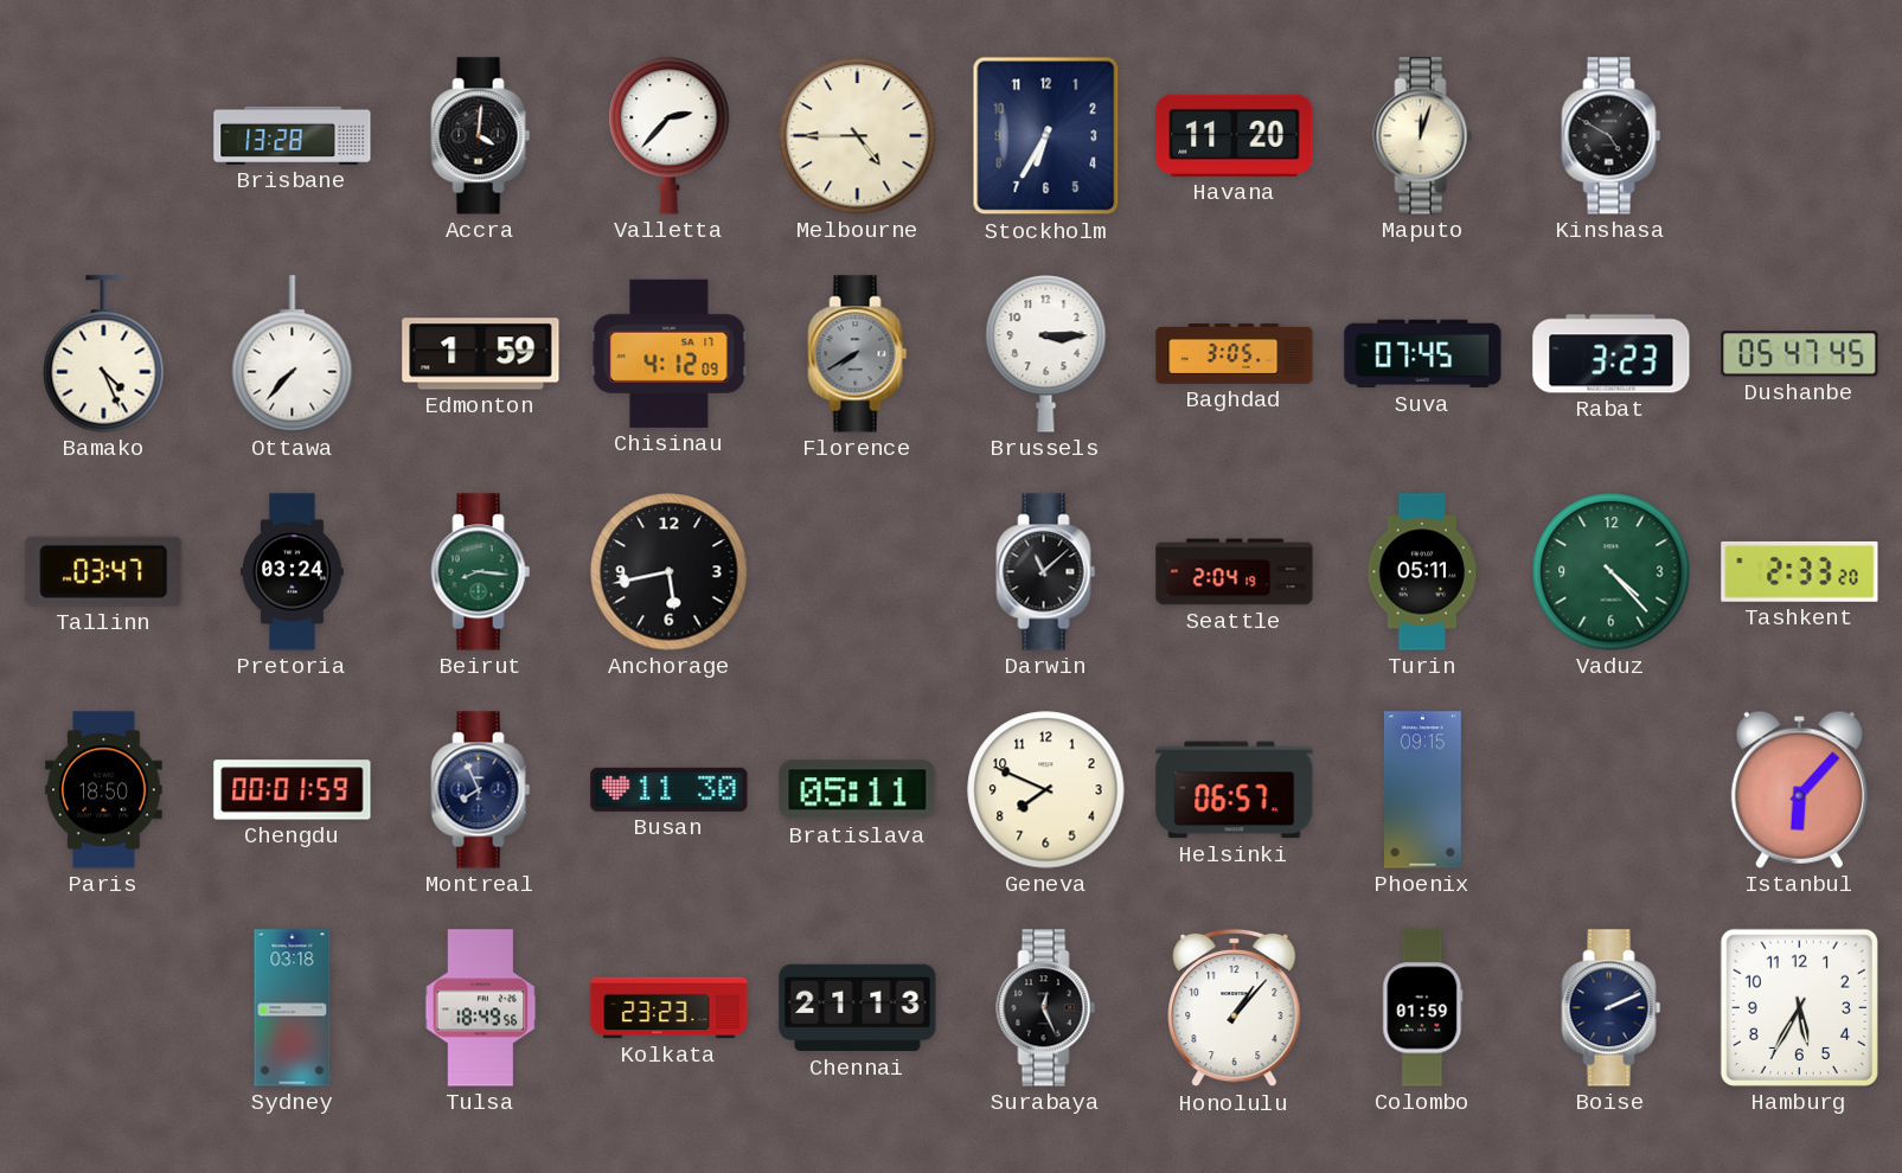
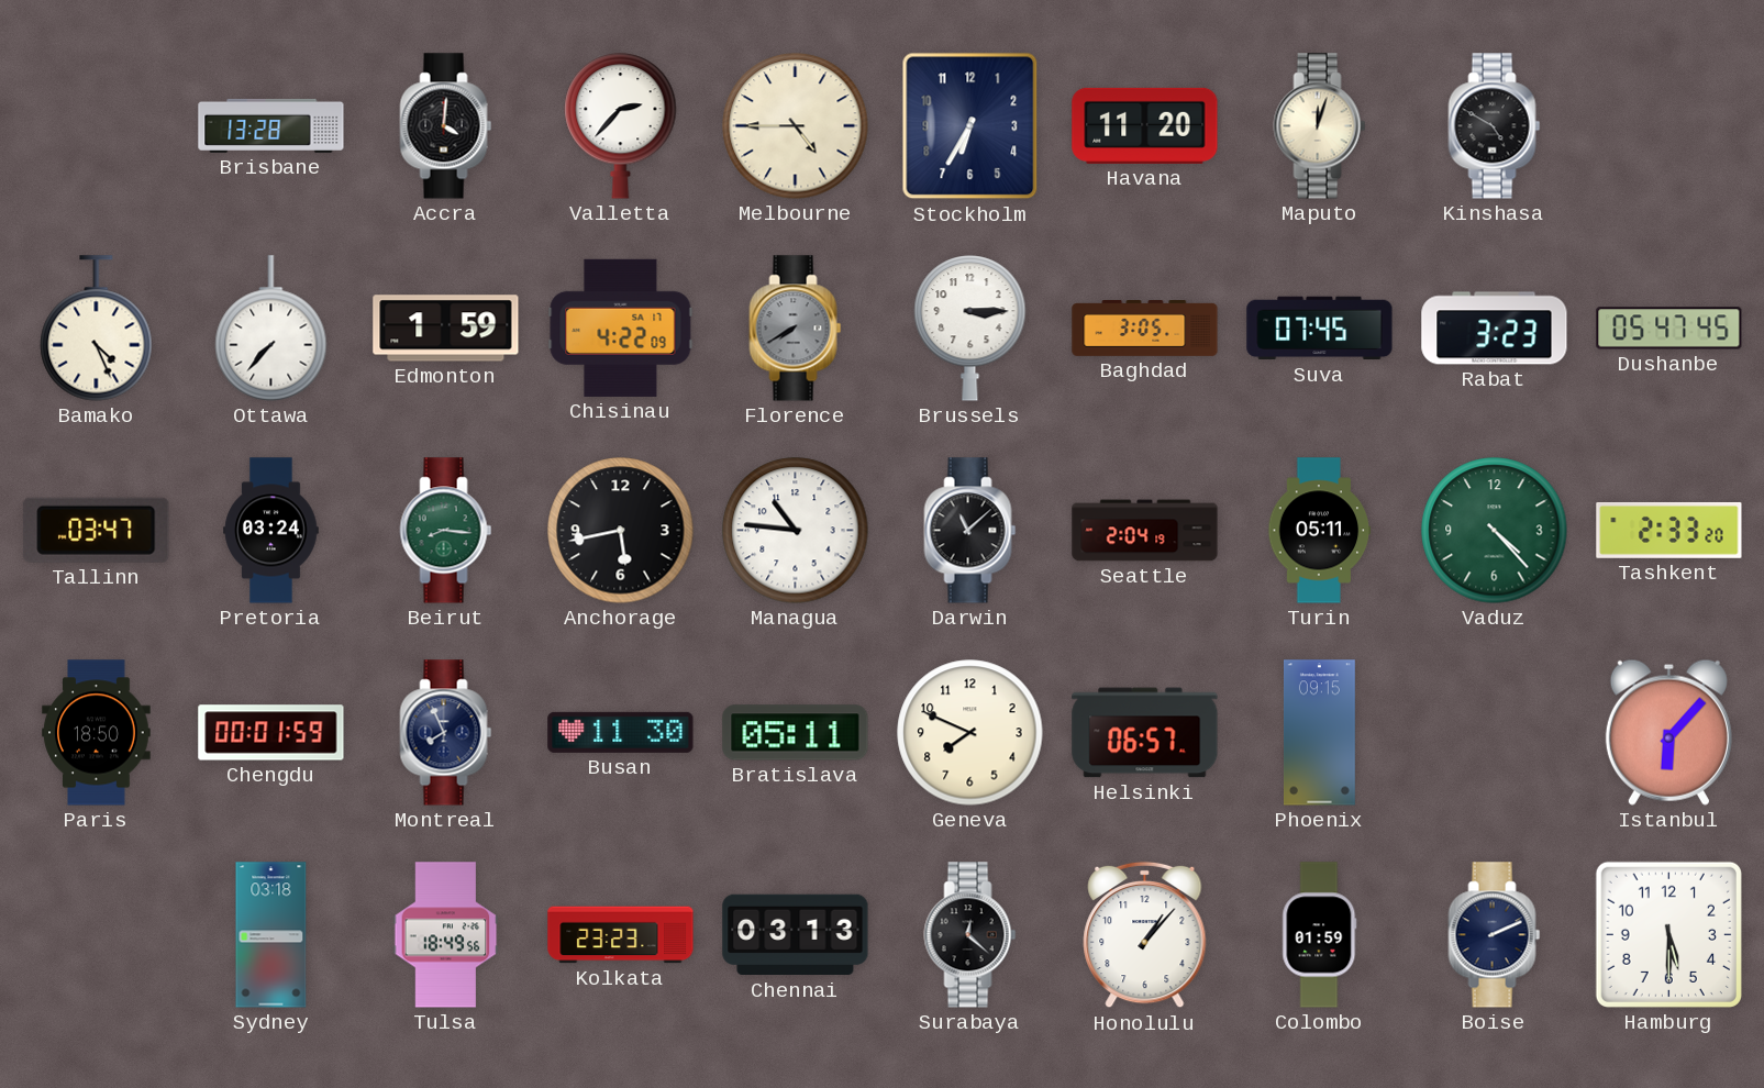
Chisinau: 4:12 -> 4:22 (621, 327)
Managua: none -> 10:46 (796, 531)
Chennai: 21:13 -> 03:13 (796, 935)
Surabaya: 12:26 -> 12:22 (970, 935)
Hamburg: 5:35 -> 5:30 (1668, 934)
